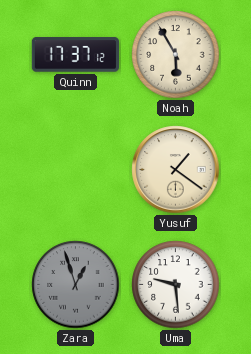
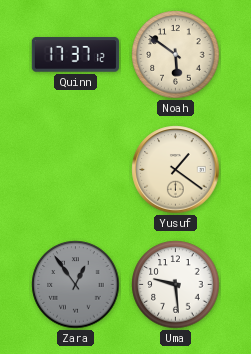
Noah: 5:55 -> 5:51 (176, 55)
Zara: 12:57 -> 12:54 (76, 285)
